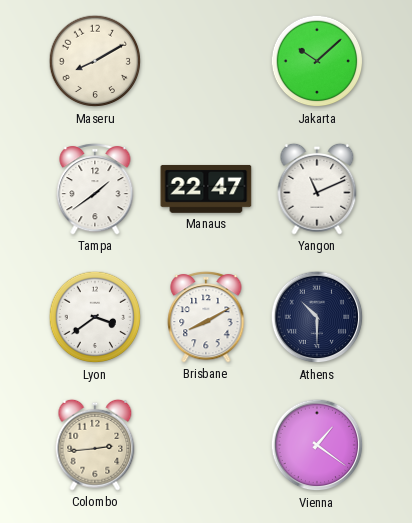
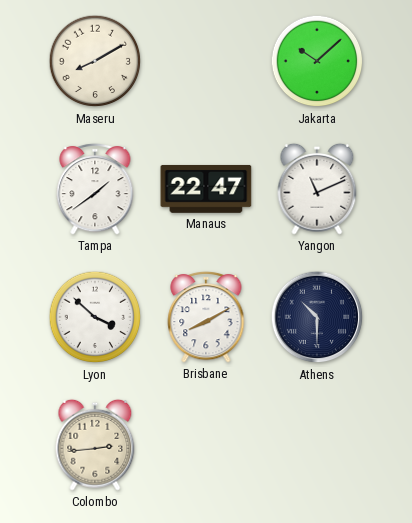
Lyon: 3:39 -> 3:52 (95, 317)
Vienna: 1:21 -> none (317, 445)
